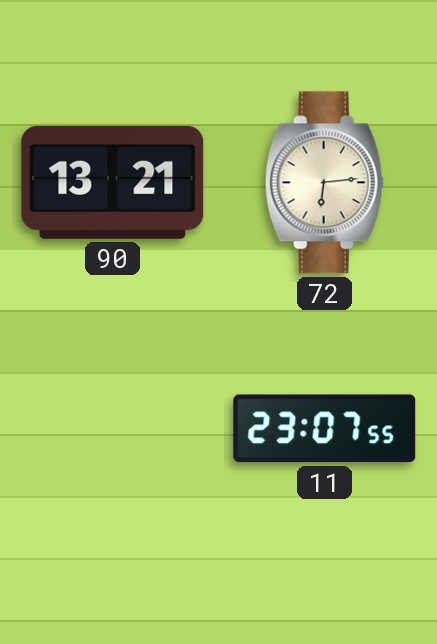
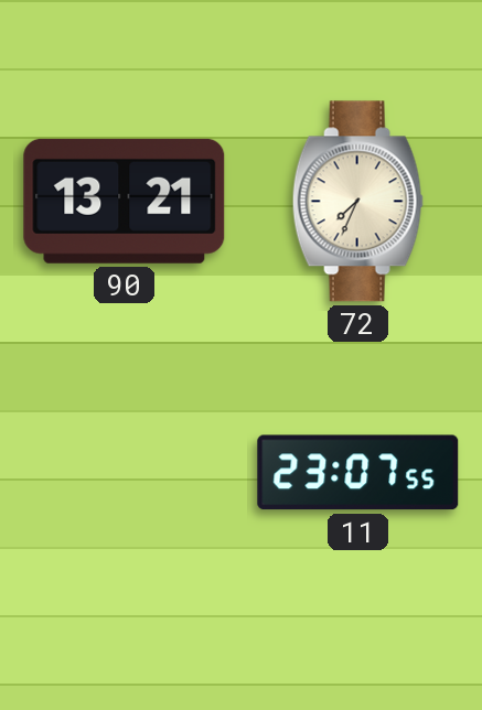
72: 6:14 -> 7:34 (357, 202)
